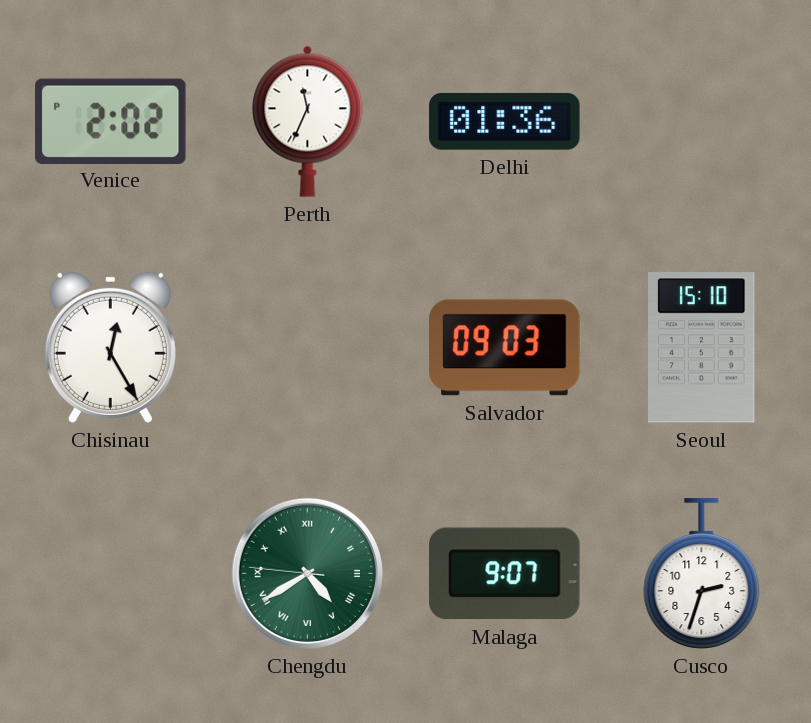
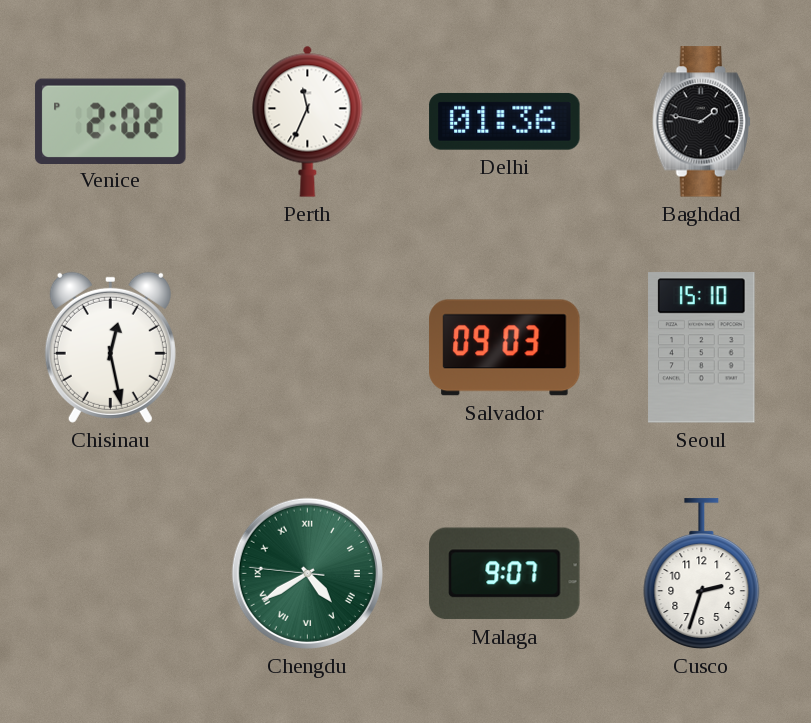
Baghdad: none -> 1:47 (701, 122)
Chisinau: 12:25 -> 12:28 (110, 347)
